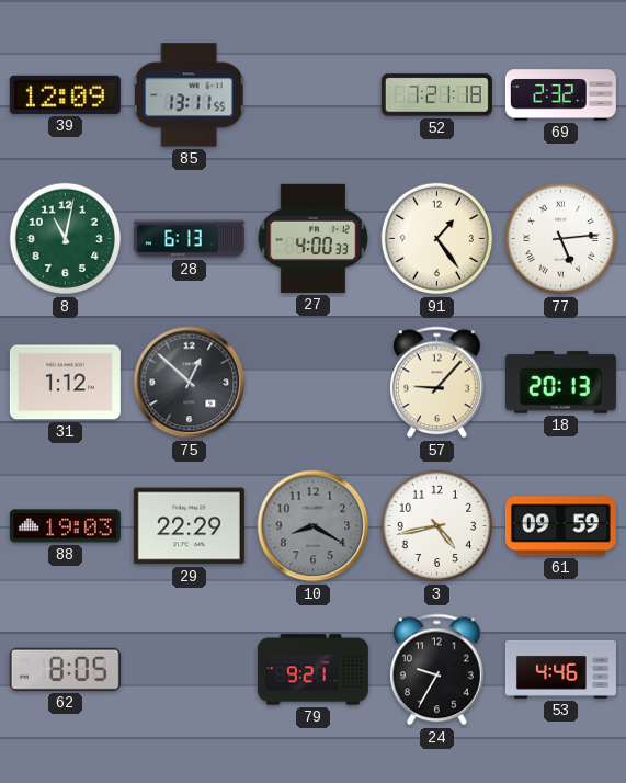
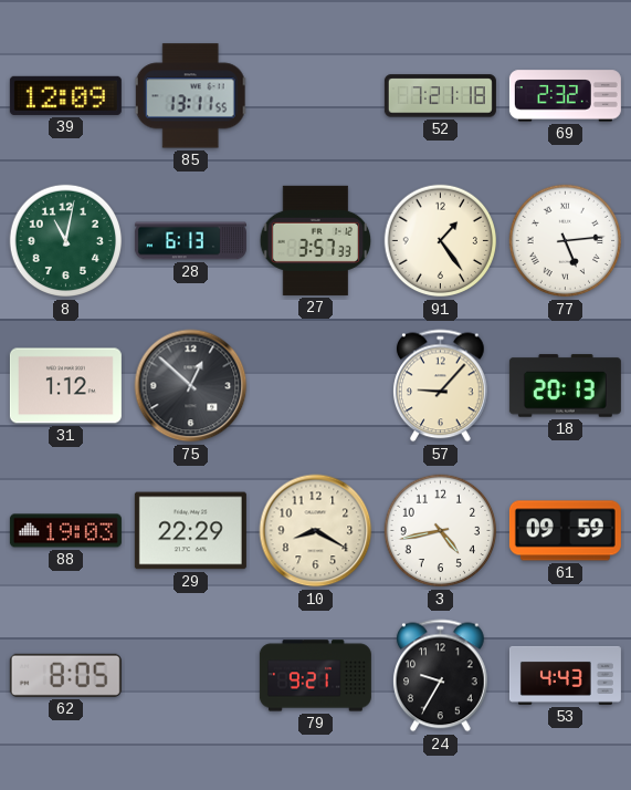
27: 4:00 -> 3:57 (316, 240)
10 dial: grey -> cream (316, 531)
53: 4:46 -> 4:43 (565, 675)
